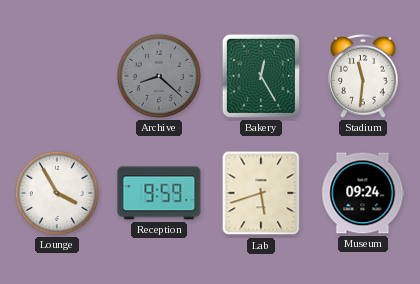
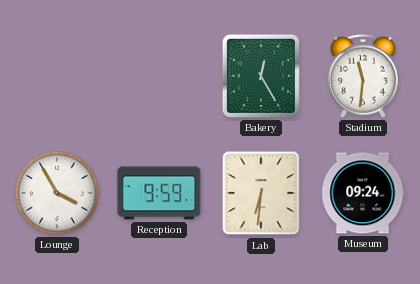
Archive: 8:22 -> none (159, 76)
Lab: 5:42 -> 6:31 (261, 193)
